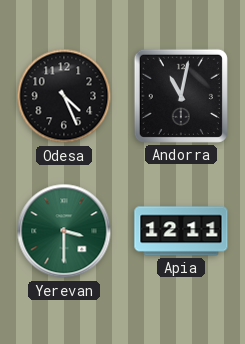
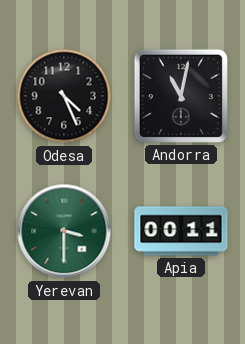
Apia: 12:11 -> 00:11 (181, 231)
